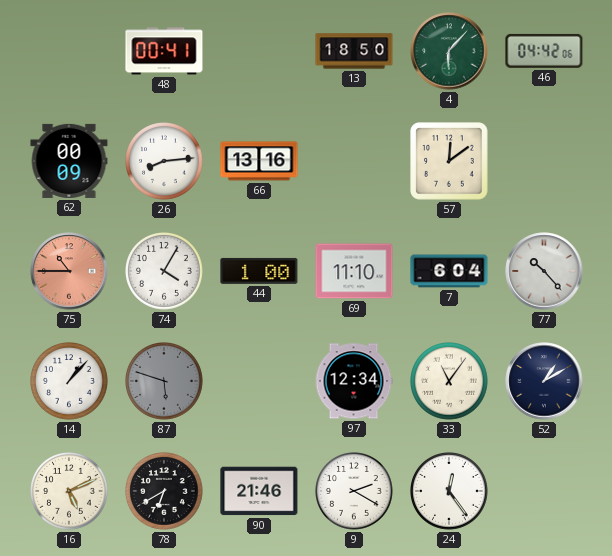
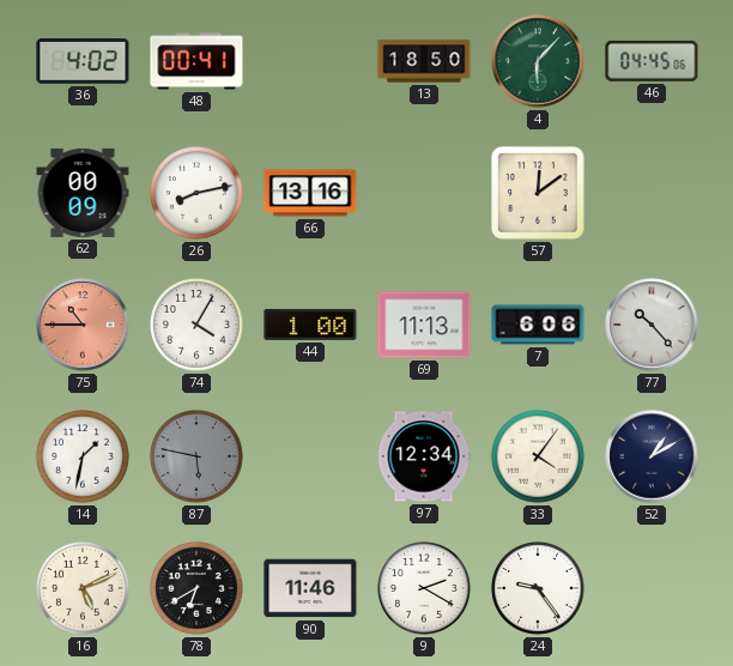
36: none -> 4:02 (83, 61)
46: 04:42 -> 04:45 (652, 61)
26: 8:14 -> 8:13 (198, 194)
69: 11:10 -> 11:13 (424, 325)
7: 6:04 -> 6:06 (538, 325)
14: 1:07 -> 1:32 (84, 458)
87: 5:48 -> 5:47 (198, 458)
33: 11:06 -> 4:06 (539, 458)
90: 21:46 -> 11:46 (310, 588)
24: 12:24 -> 9:24 (539, 589)
